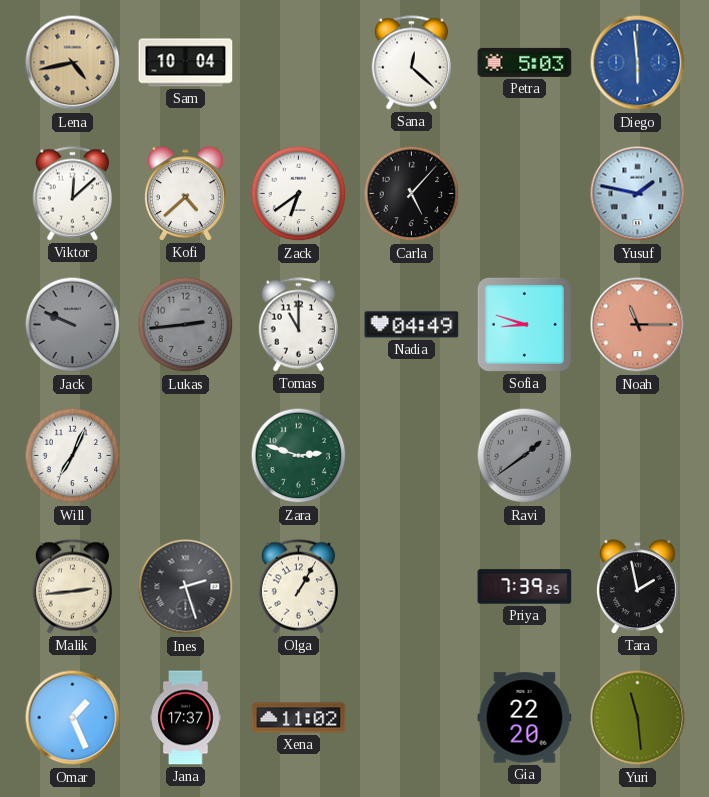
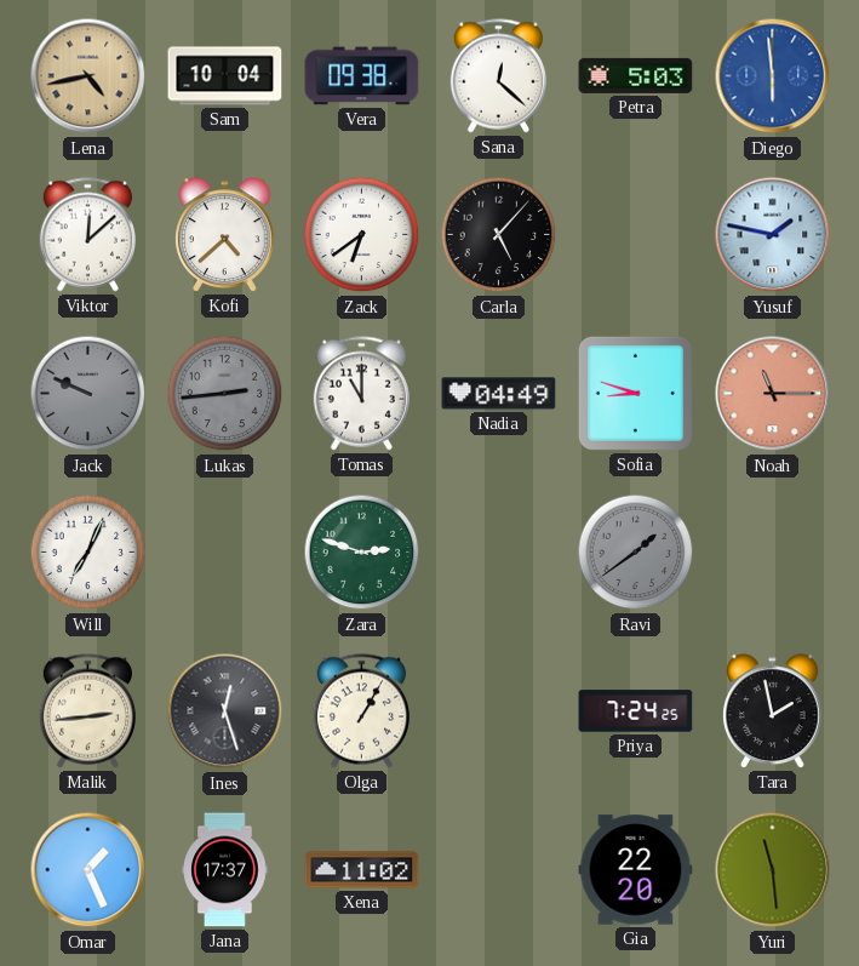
Vera: none -> 09:38 (362, 76)
Ines: 2:27 -> 12:27 (225, 711)
Priya: 7:39 -> 7:24 (636, 711)
